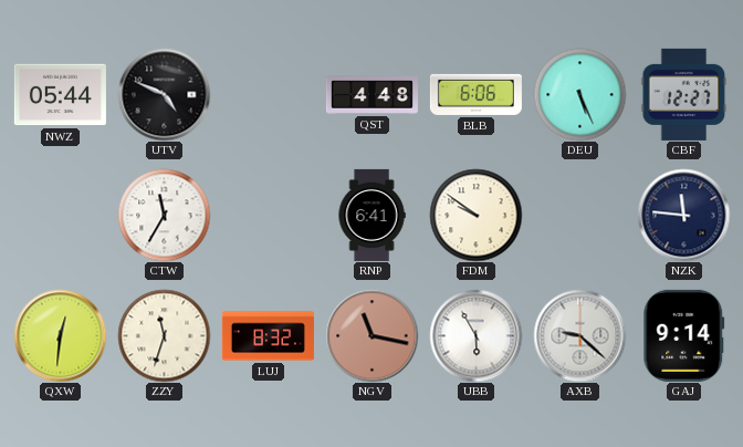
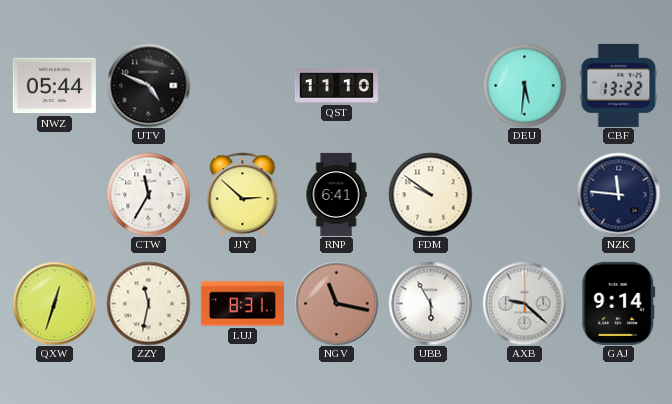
QST: 4:48 -> 11:10 (336, 86)
BLB: 6:06 -> none (475, 94)
DEU: 5:26 -> 5:31 (524, 85)
CBF: 12:27 -> 13:22 (619, 85)
JJY: none -> 2:52 (243, 194)
QXW: 12:31 -> 12:33 (54, 303)
ZZY: 11:33 -> 11:32 (148, 303)
LUJ: 8:32 -> 8:31 (242, 304)
